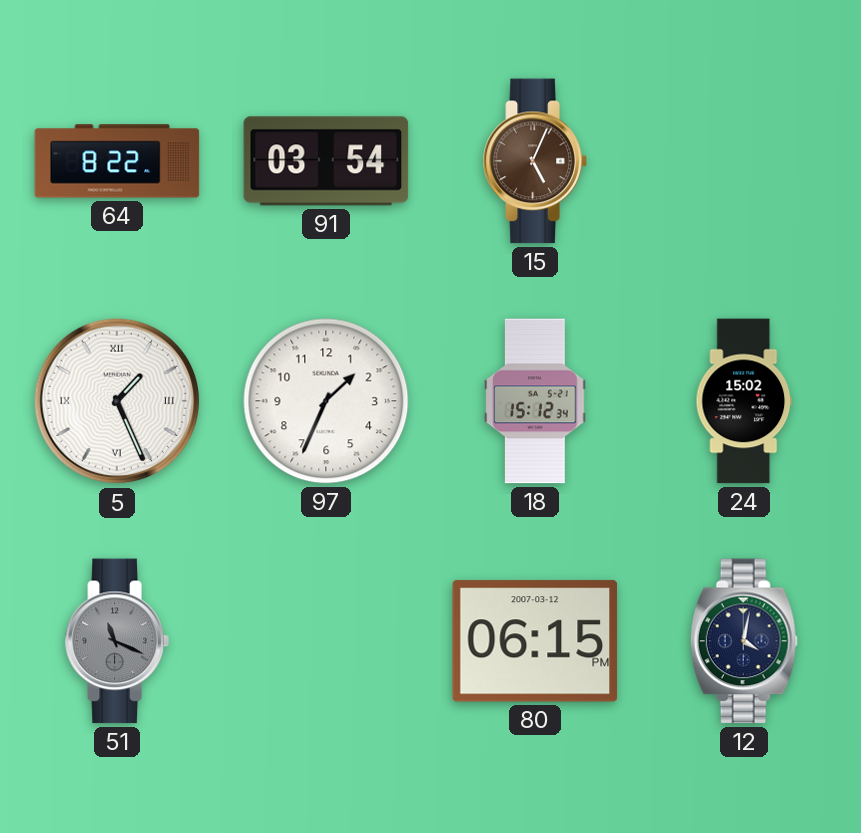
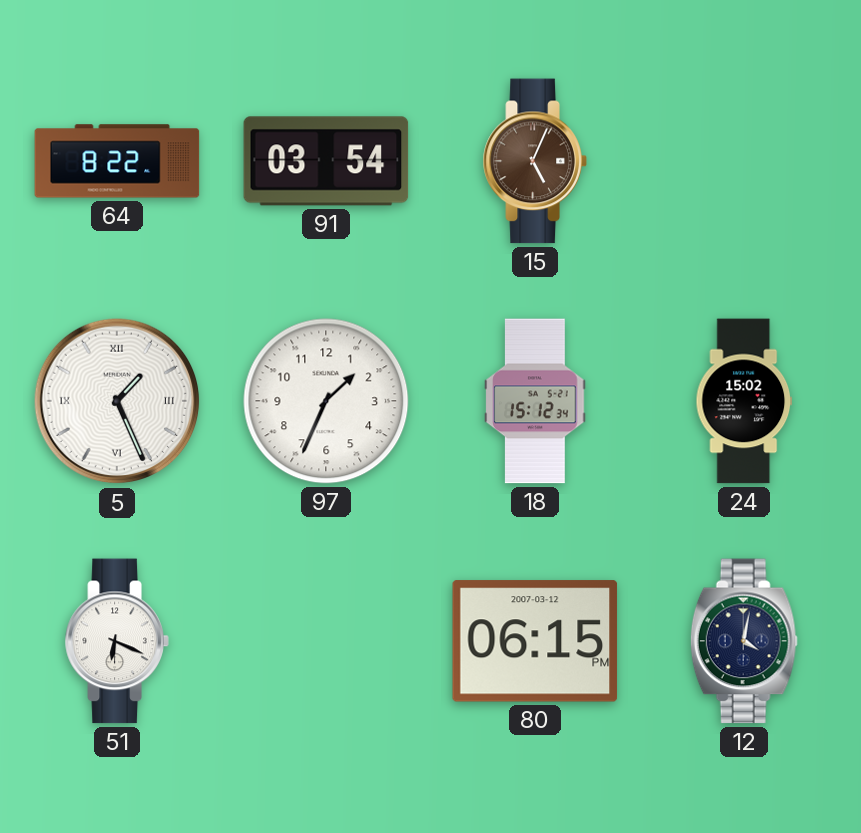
51: 11:19 -> 6:19 (117, 641)
51 dial: grey -> white (117, 641)
